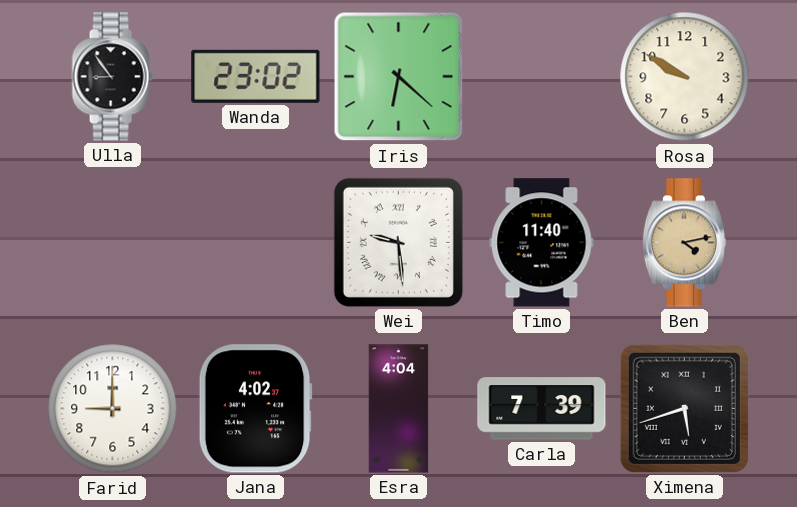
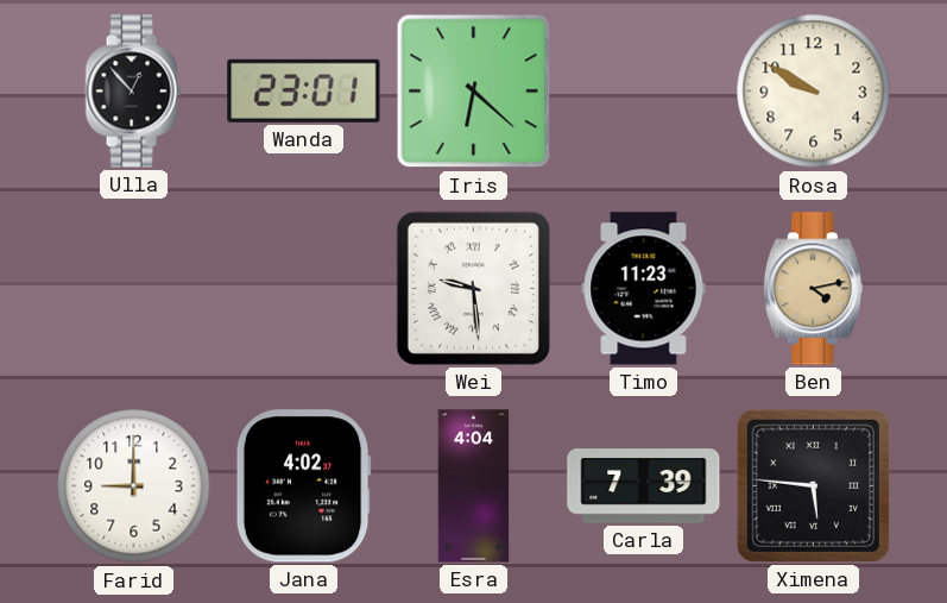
Ulla: 8:54 -> 12:53 (133, 92)
Wanda: 23:02 -> 23:01 (304, 90)
Timo: 11:40 -> 11:23 (644, 289)
Ximena: 5:42 -> 5:46 (813, 485)
